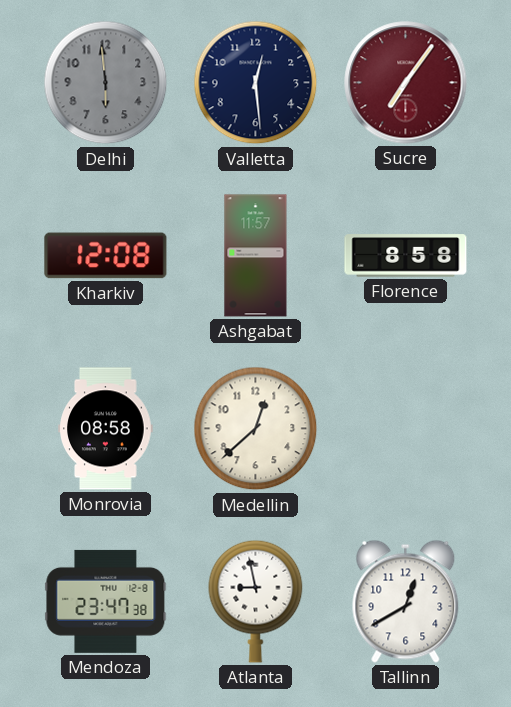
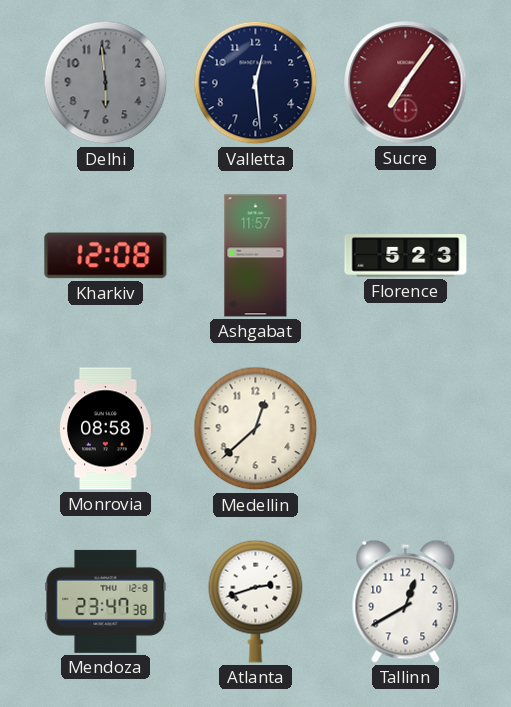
Florence: 8:58 -> 5:23 (406, 256)
Atlanta: 8:58 -> 2:42 (256, 601)
